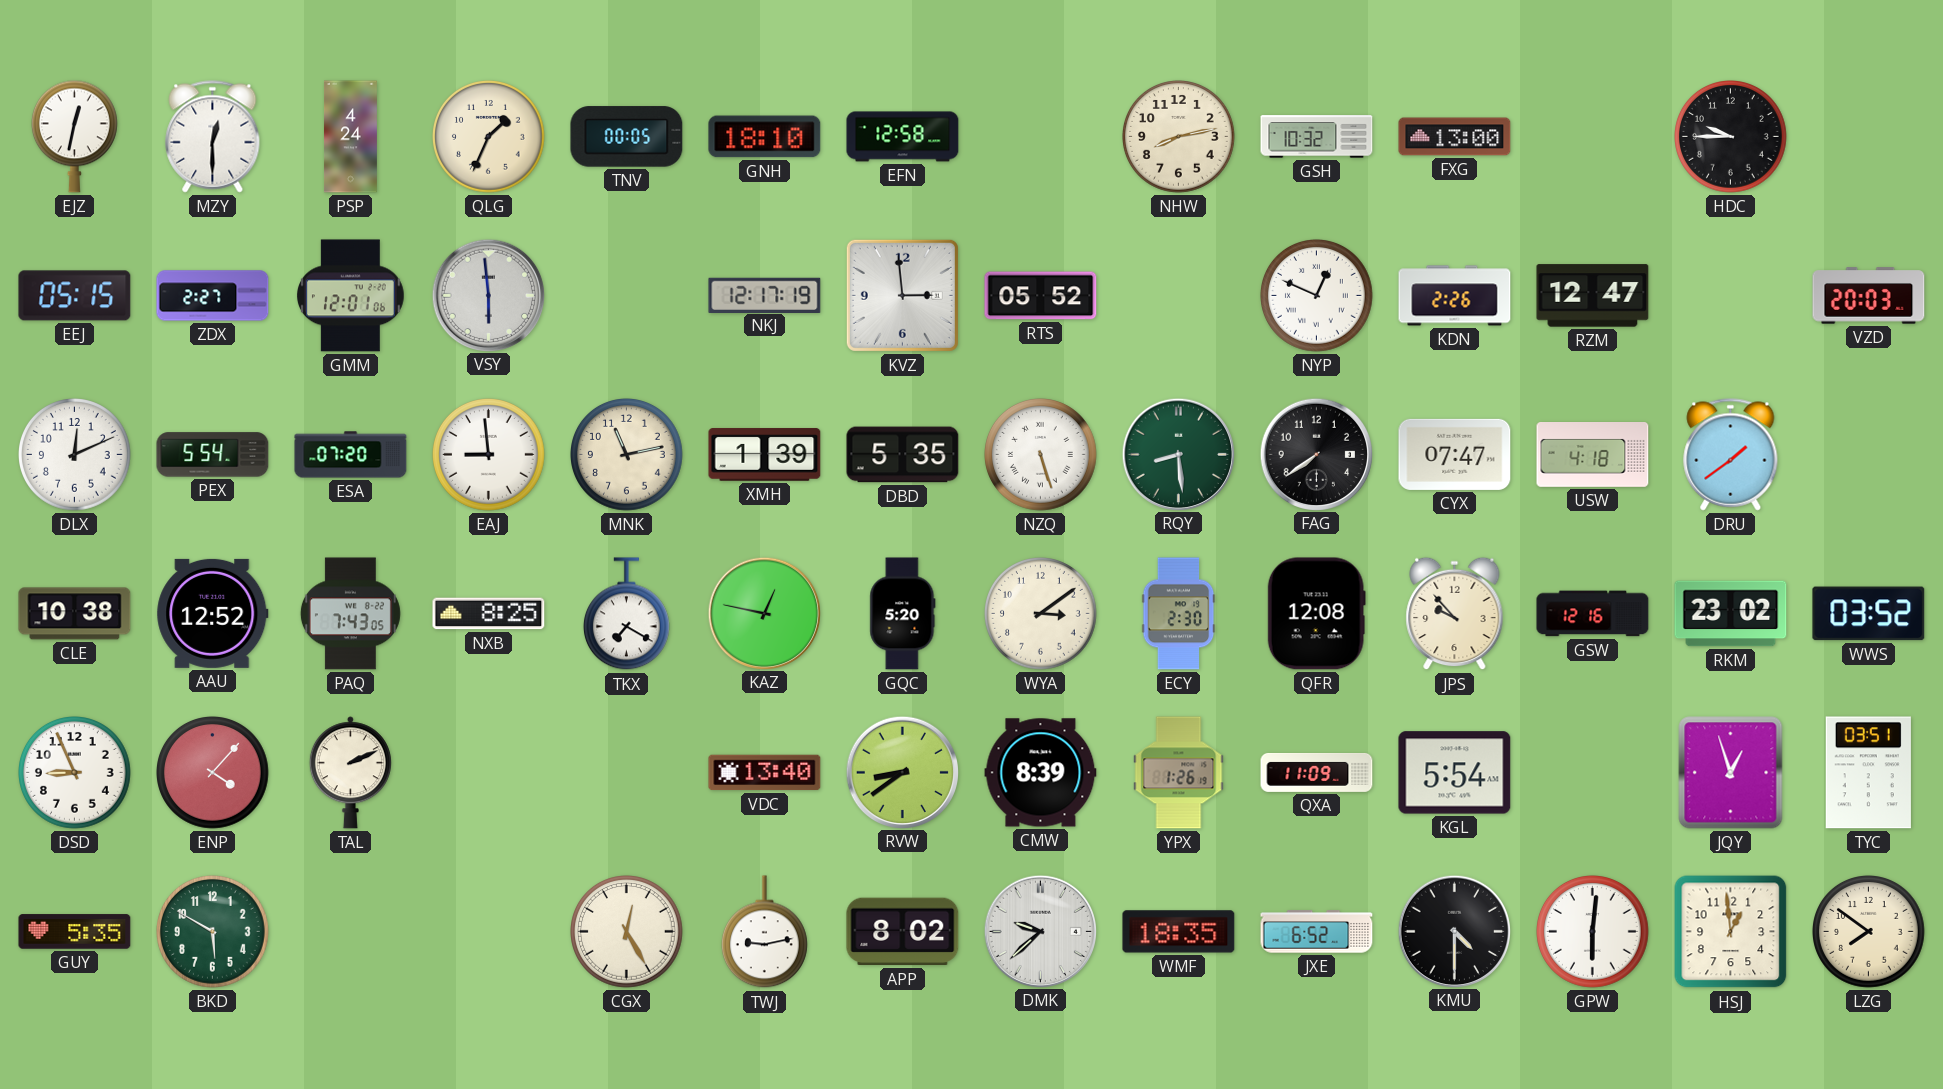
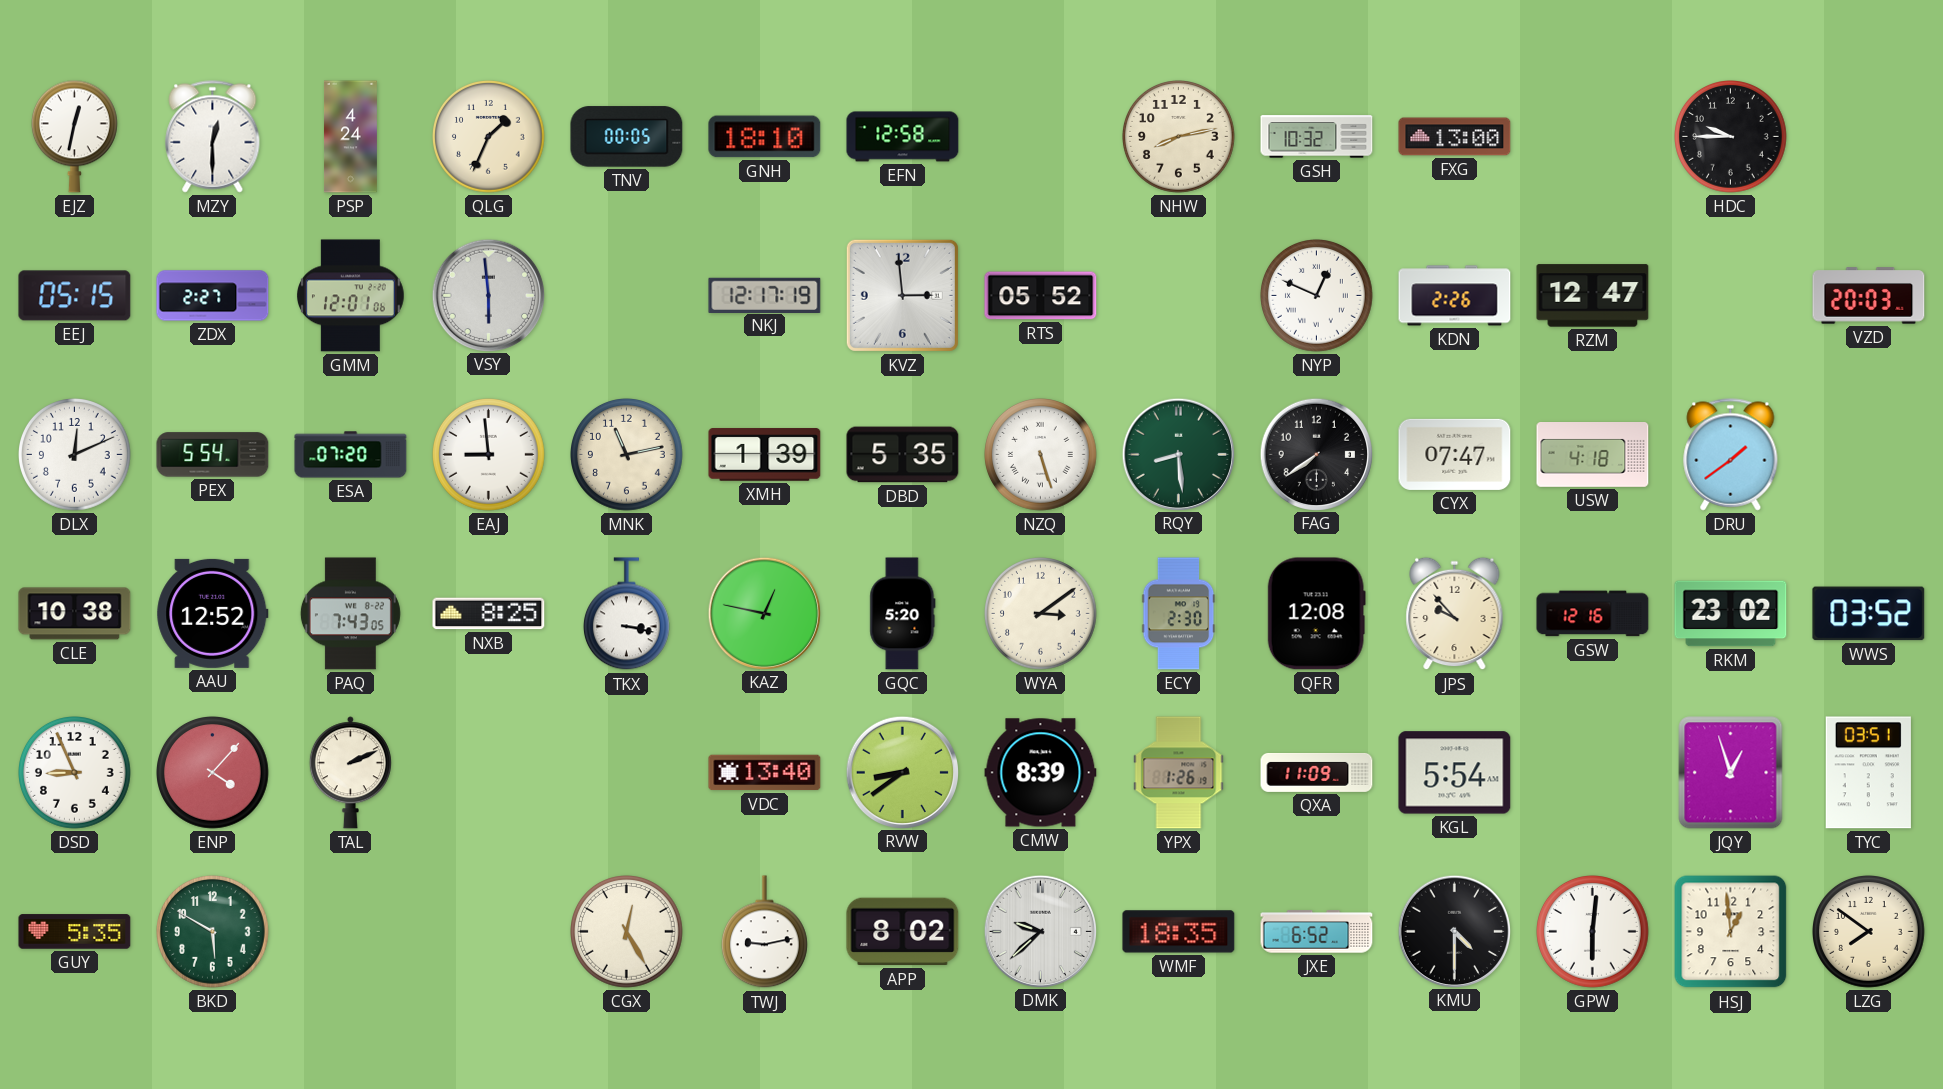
TKX: 7:20 -> 3:17 (626, 614)
